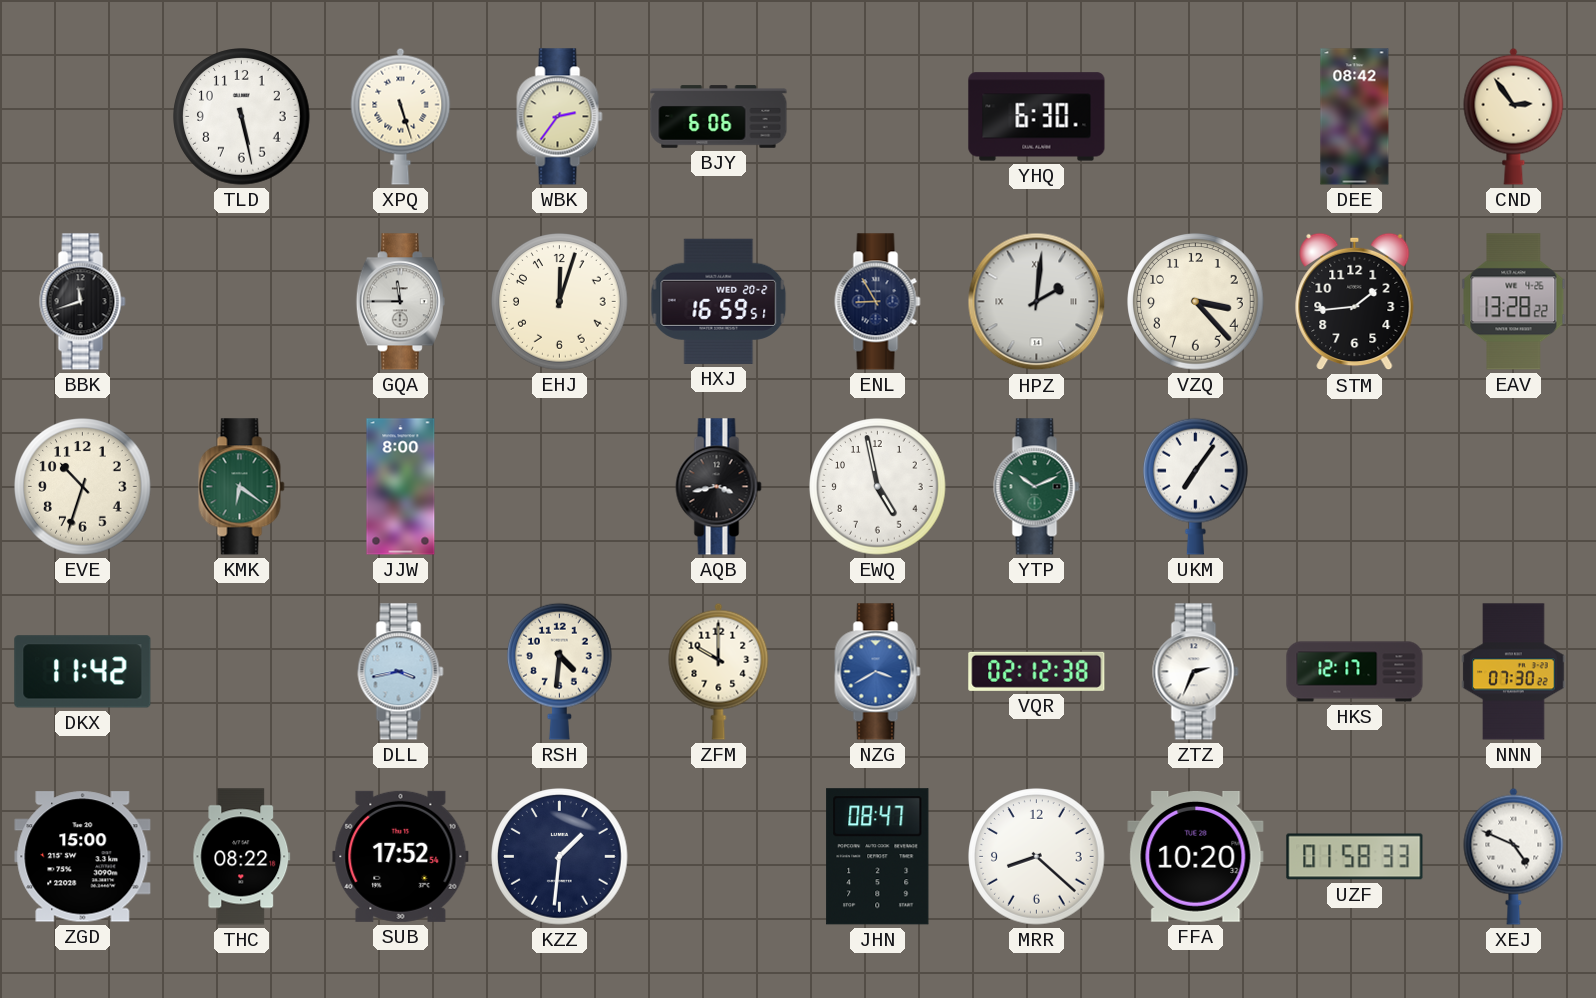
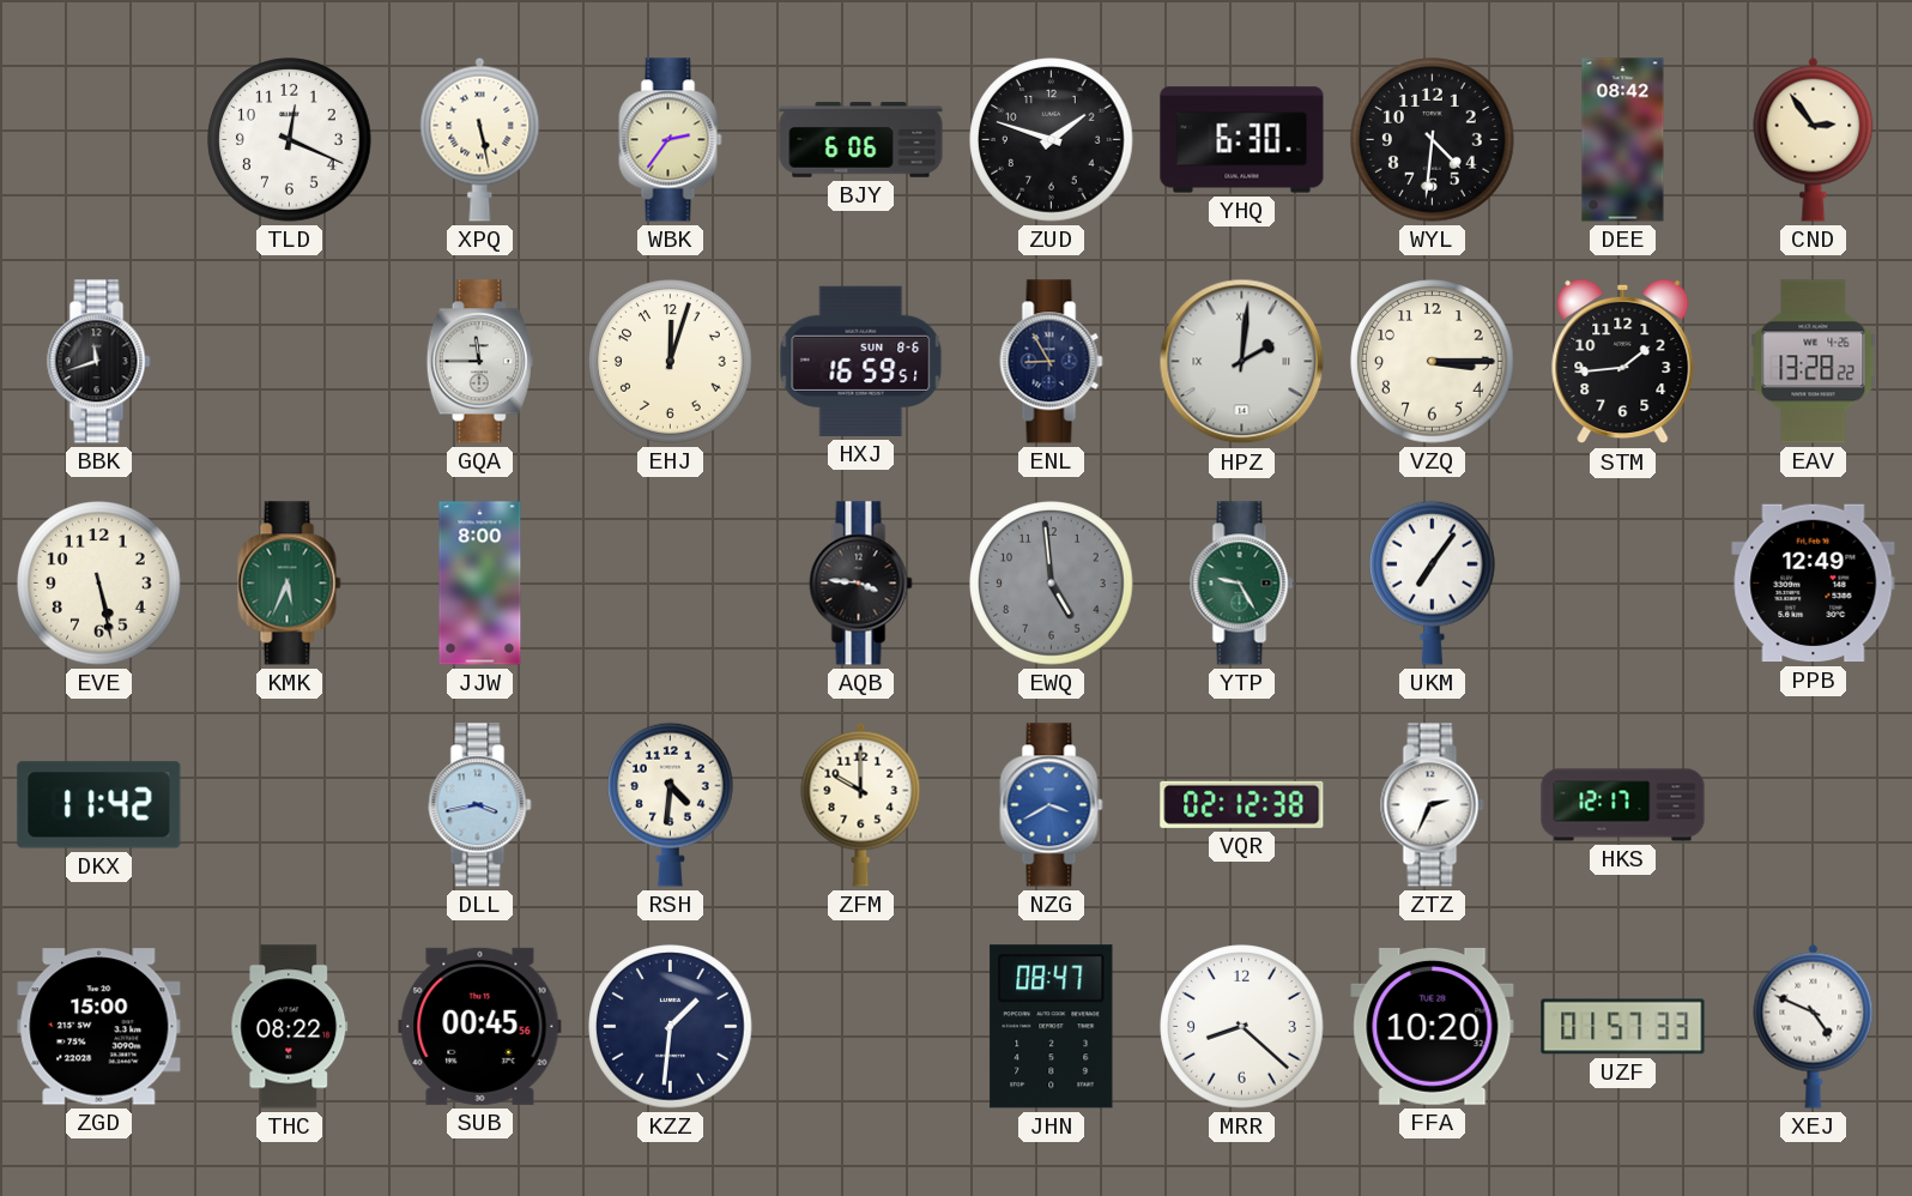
TLD: 5:28 -> 12:19 (290, 140)
XPQ: 5:27 -> 5:28 (480, 139)
ZUD: none -> 1:48 (1052, 140)
WYL: none -> 4:31 (1433, 140)
HXJ date: WED 20-2 -> SUN 8-6 (861, 361)
VZQ: 3:23 -> 3:15 (1433, 362)
EVE: 10:33 -> 5:28 (99, 584)
KMK: 6:21 -> 5:34 (290, 584)
AQB: 3:43 -> 3:46 (861, 584)
EWQ: 4:58 -> 4:59 (1052, 584)
EWQ dial: white -> grey (1052, 584)
YTP: 10:11 -> 9:25 (1242, 584)
PPB: none -> 12:49 (1814, 584)
NNN: 07:30 -> none (1514, 672)
SUB: 17:52 -> 00:45 (480, 1026)
UZF: 01:58 -> 01:57 (1623, 1027)
